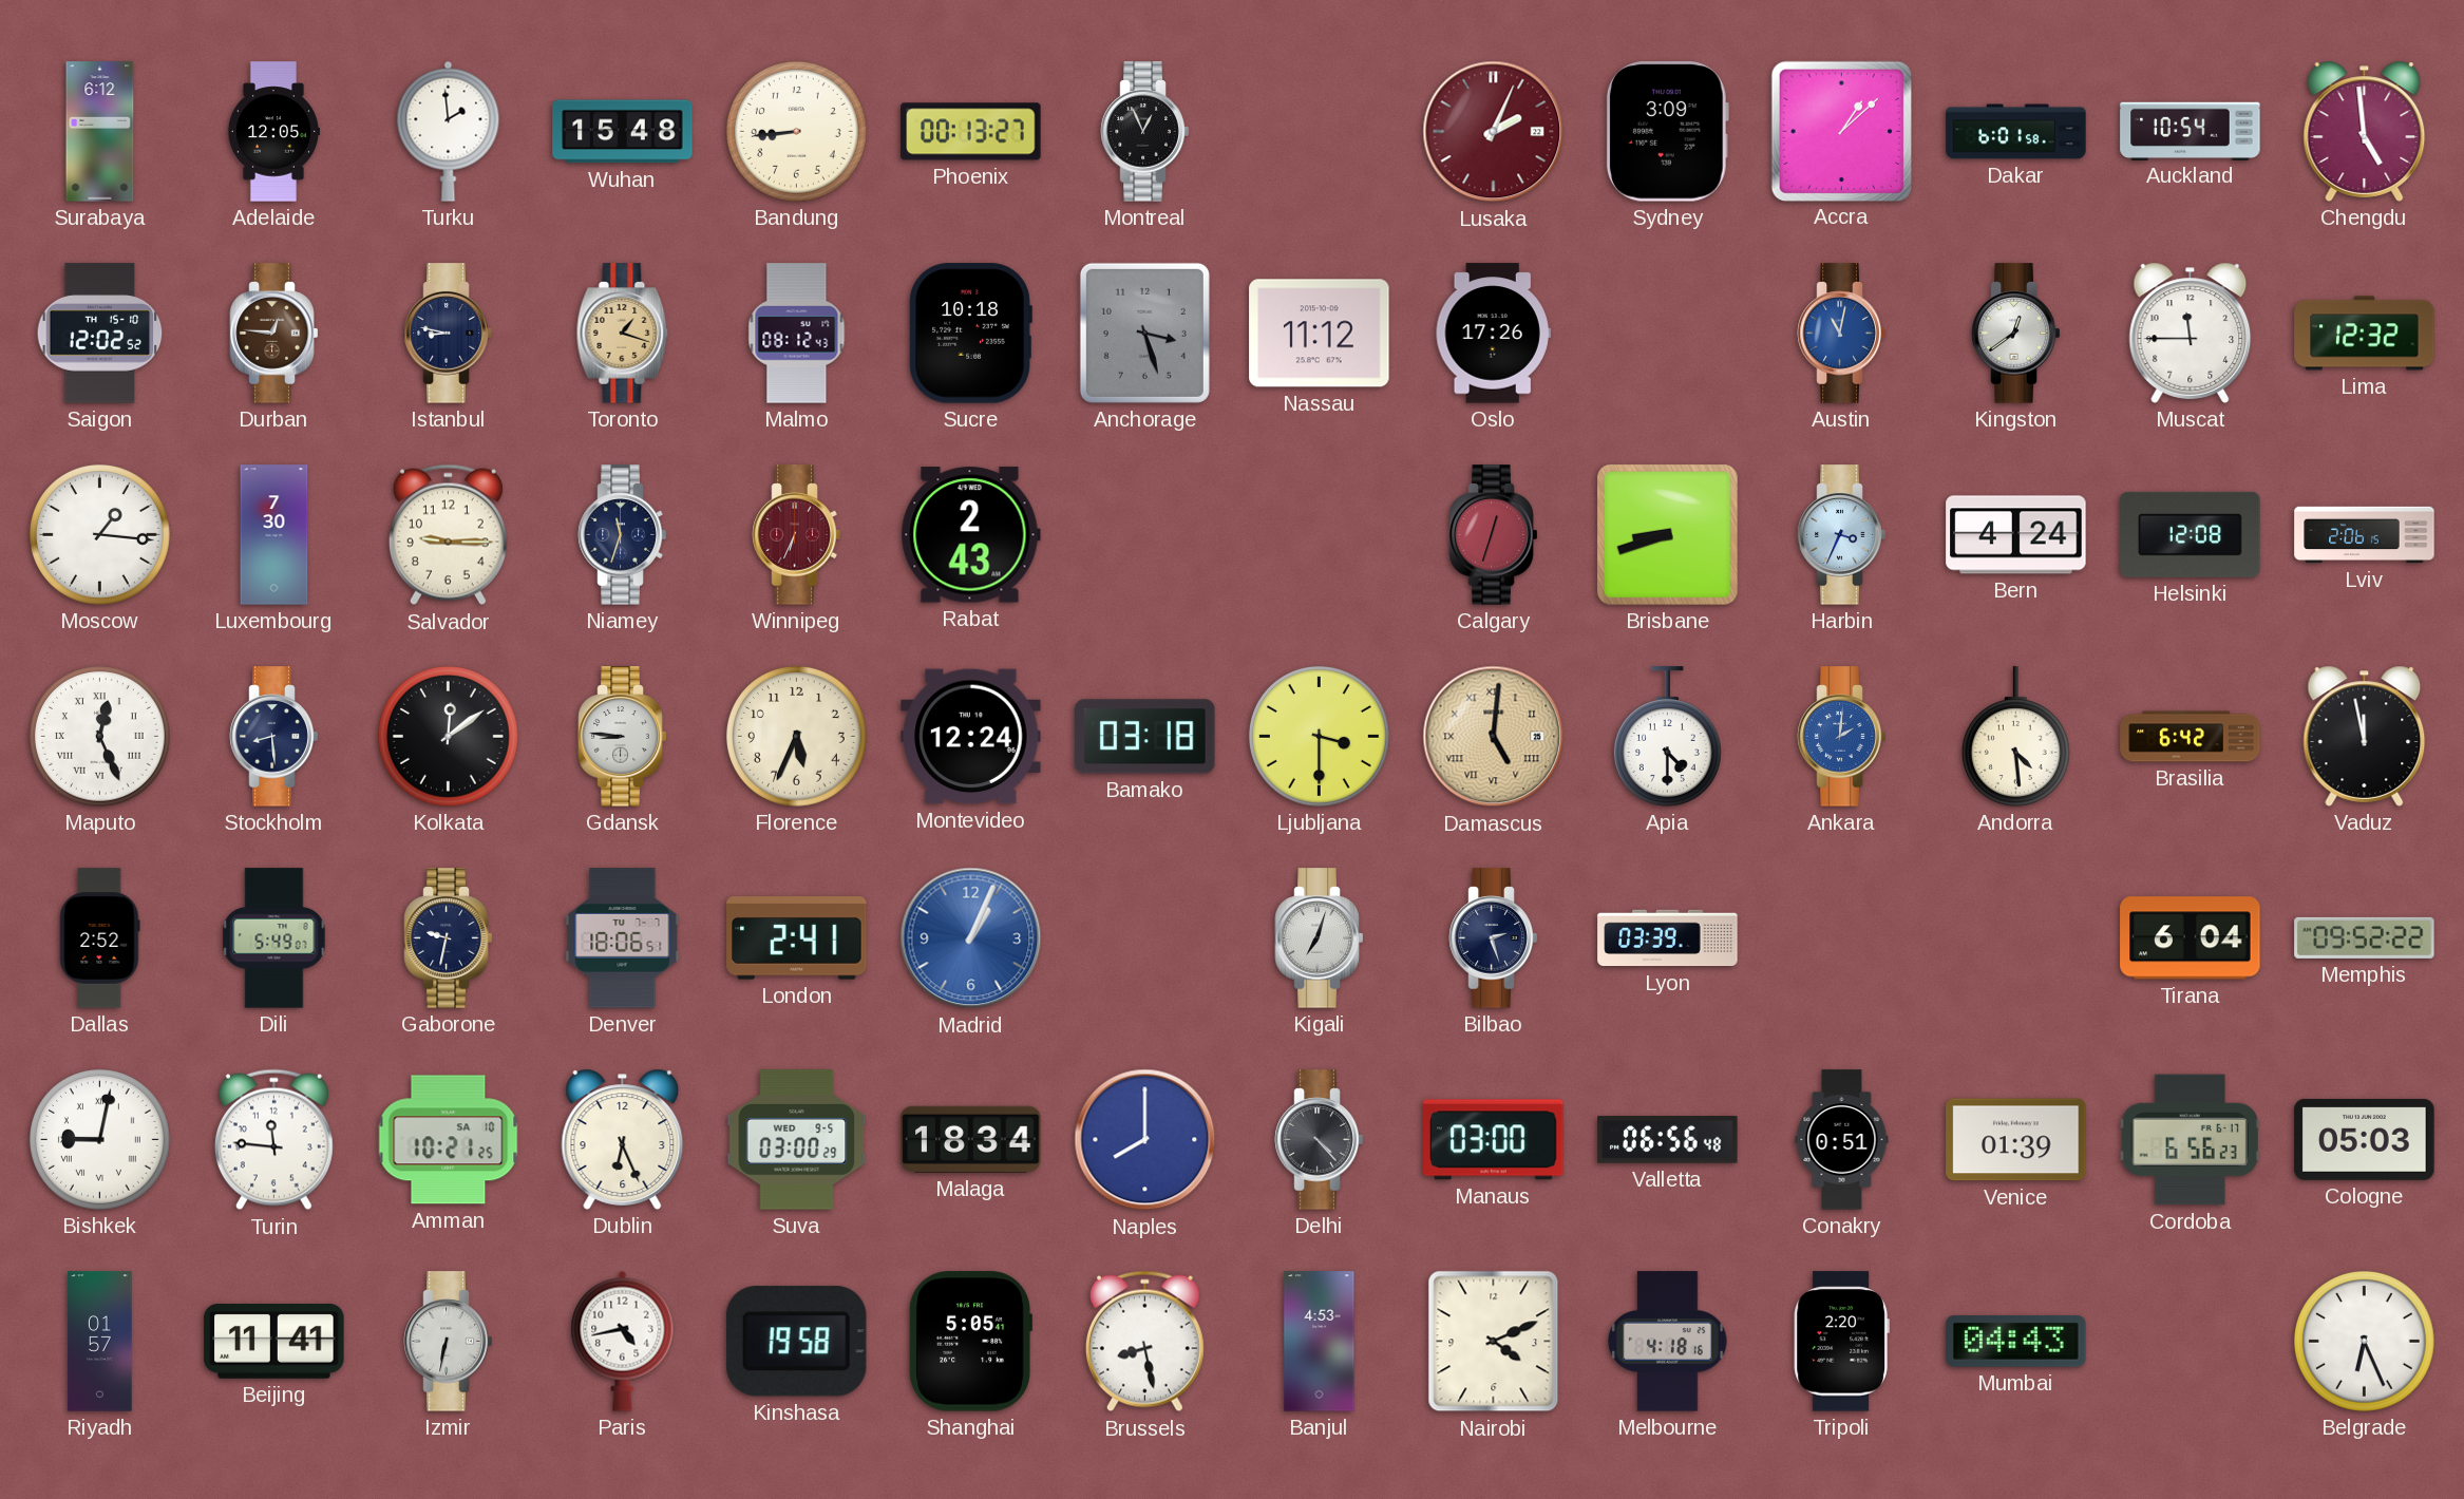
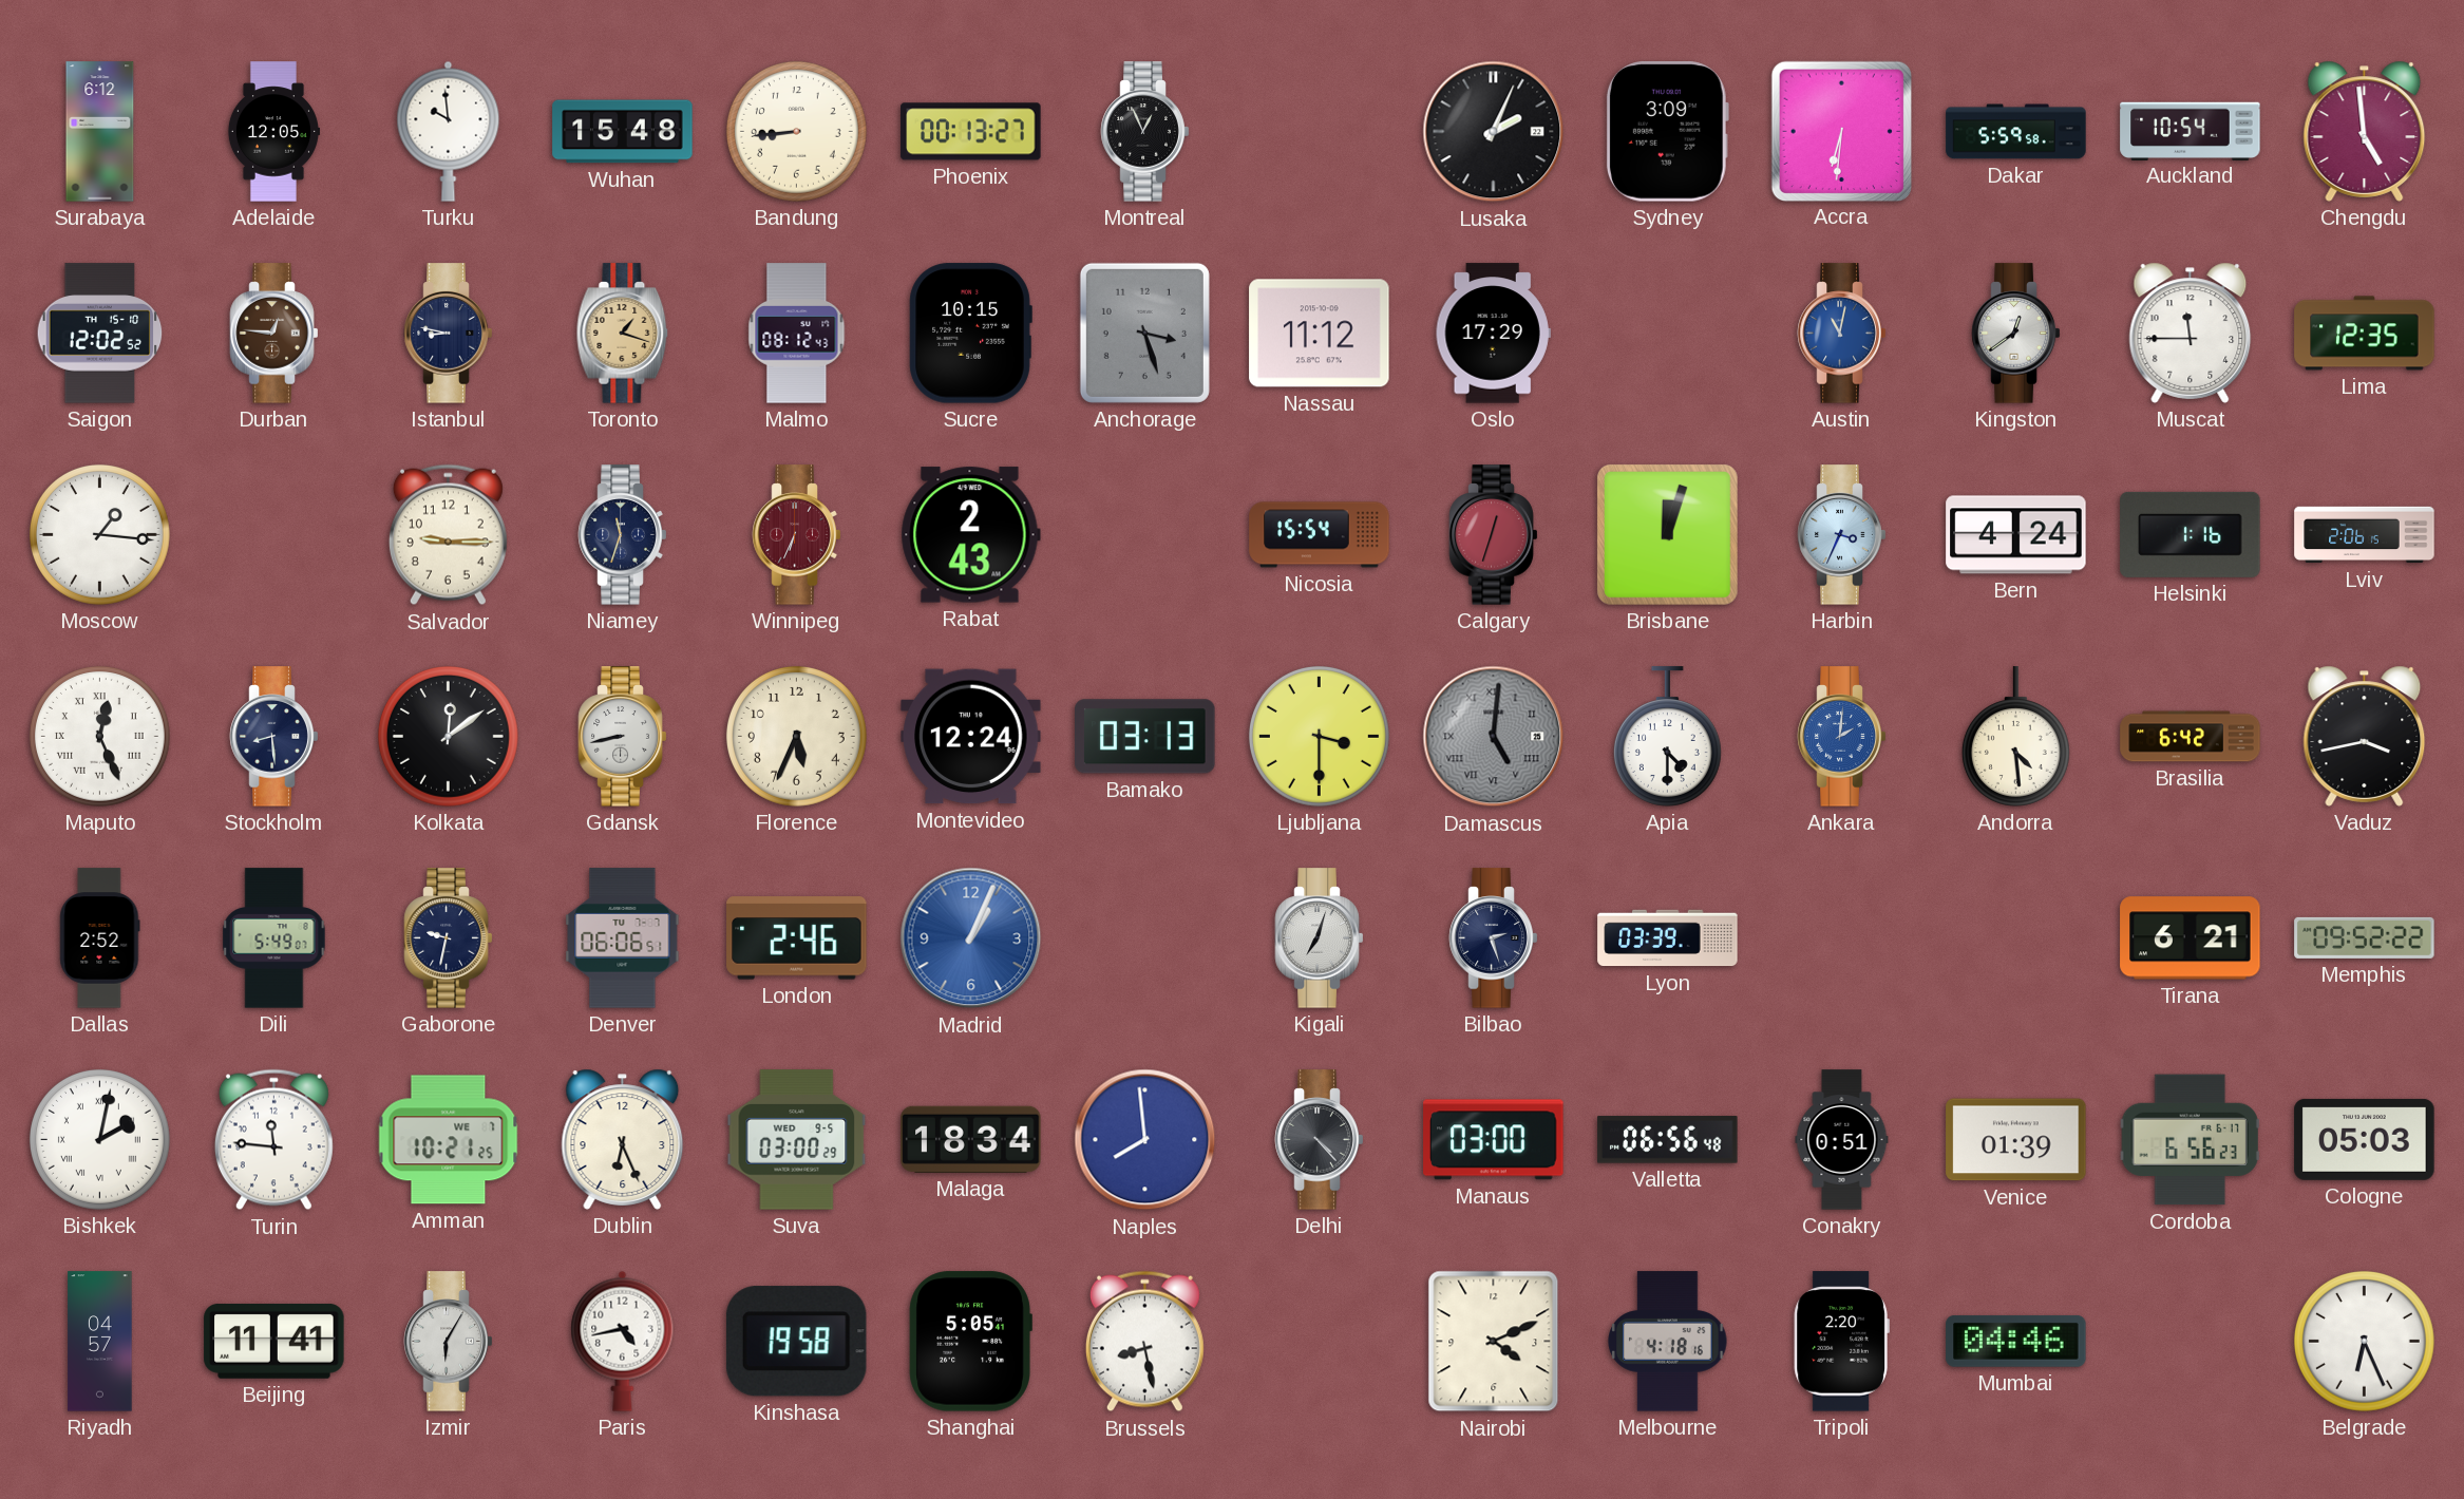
Turku: 1:59 -> 9:59 (449, 131)
Lusaka dial: burgundy -> black (1494, 132)
Accra: 1:08 -> 6:31 (1841, 131)
Dakar: 6:01 -> 5:59 (2016, 132)
Sucre: 10:18 -> 10:15 (970, 334)
Oslo: 17:26 -> 17:29 (1493, 334)
Lima: 12:32 -> 12:35 (2365, 334)
Luxembourg: 7:30 -> none (274, 535)
Nicosia: none -> 15:54 (1320, 535)
Brisbane: 8:42 -> 12:03 (1667, 534)
Helsinki: 12:08 -> 1:16 (2191, 534)
Gdansk: 8:46 -> 8:43 (623, 737)
Bamako: 03:18 -> 03:13 (1145, 737)
Damascus dial: champagne -> grey (1494, 737)
Vaduz: 11:58 -> 3:43 (2365, 736)
Denver: 18:06 -> 06:06 (623, 938)
London: 2:41 -> 2:46 (797, 938)
Tirana: 6:04 -> 6:21 (2191, 938)
Bishkek: 9:02 -> 2:02 (99, 1139)
Amman date: SA 10 -> WE 7 (449, 1140)
Naples: 8:00 -> 7:59 (1145, 1140)
Riyadh: 01:57 -> 04:57 (100, 1342)
Izmir: 6:32 -> 6:05 (449, 1342)
Banjul: 4:53 -> none (1320, 1342)
Mumbai: 04:43 -> 04:46 (2016, 1341)
